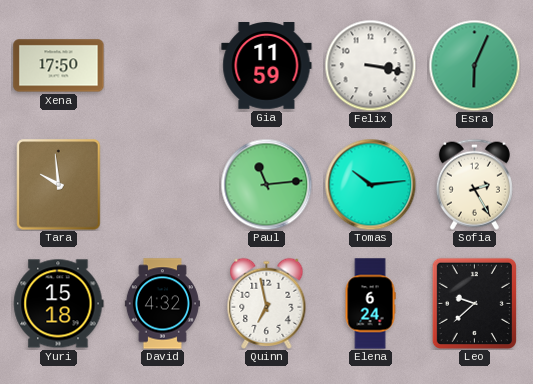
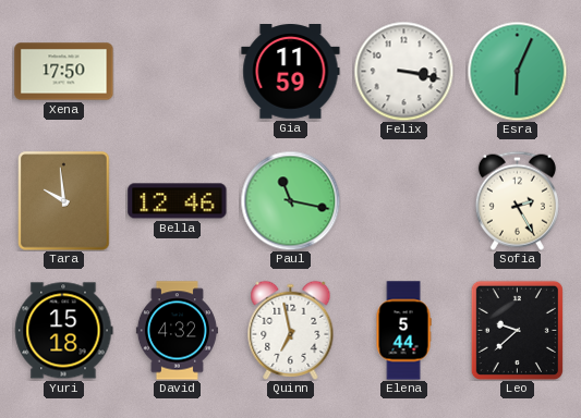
Bella: none -> 12:46 (178, 201)
Paul: 11:14 -> 11:17 (290, 200)
Tomas: 10:14 -> none (370, 184)
Elena: 6:24 -> 5:44 (403, 331)
